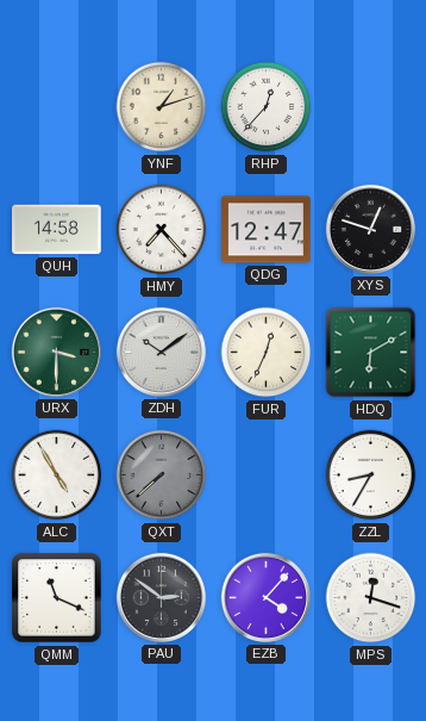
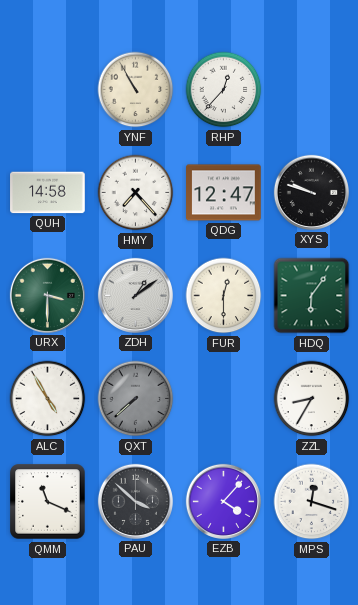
YNF: 1:12 -> 10:55 (136, 90)
XYS: 12:48 -> 9:48 (311, 192)
ZDH: 10:09 -> 1:09 (135, 295)
FUR: 12:34 -> 12:30 (224, 296)
HDQ: 6:10 -> 6:06 (312, 296)
PAU: 2:51 -> 3:52 (135, 501)
